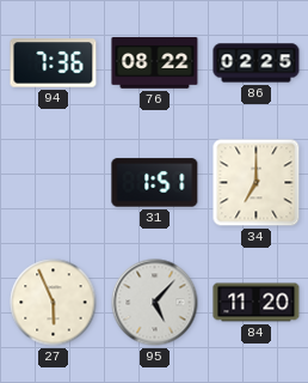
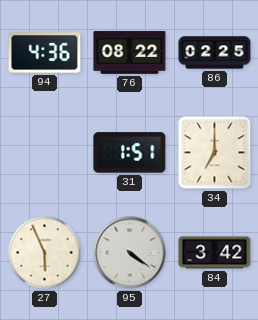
94: 7:36 -> 4:36 (45, 53)
95: 5:07 -> 4:21 (130, 253)
84: 11:20 -> 3:42 (215, 253)
